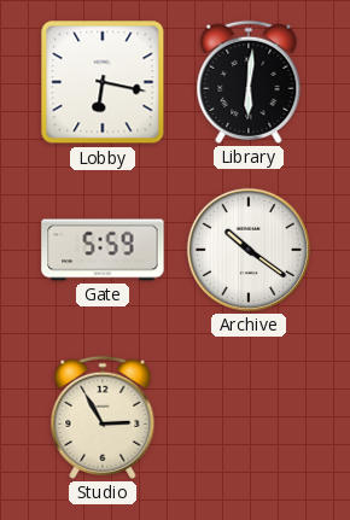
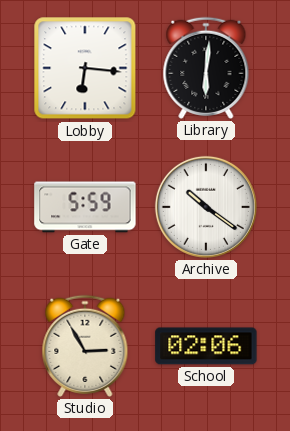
Lobby: 6:17 -> 6:16 (85, 68)
School: none -> 02:06 (206, 346)
